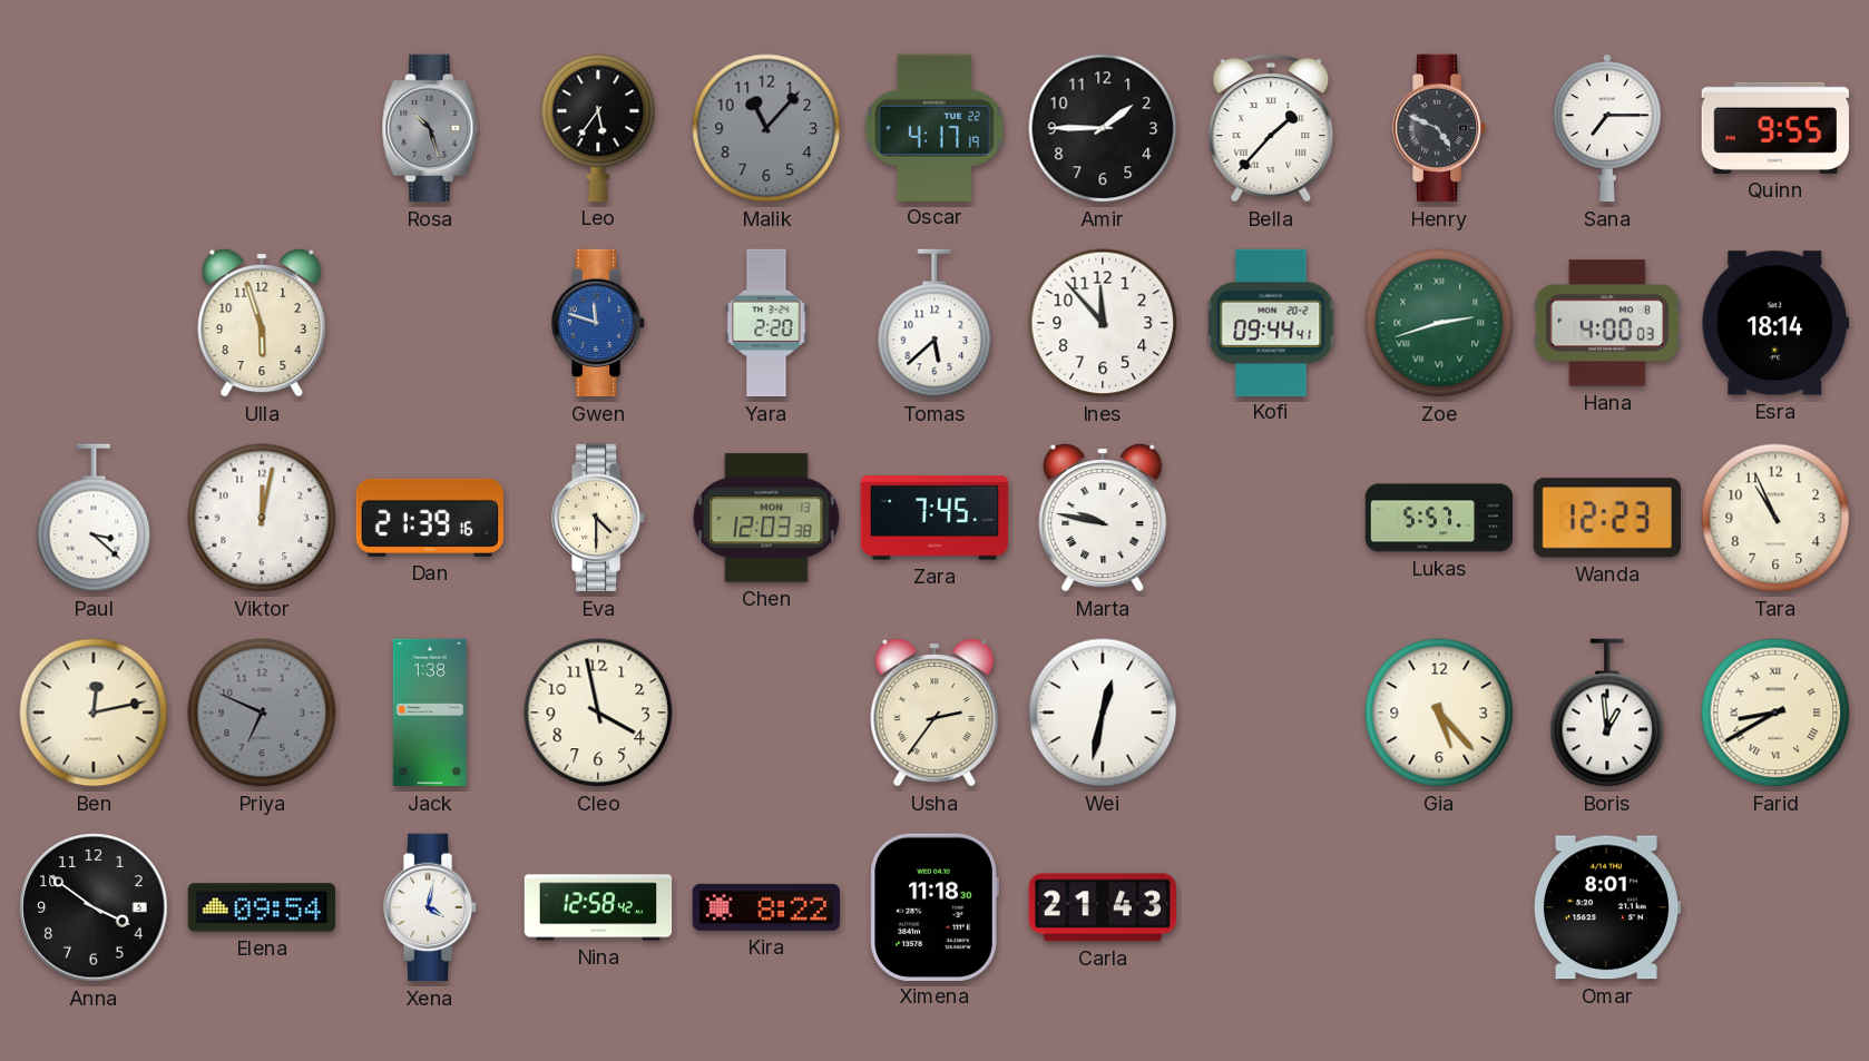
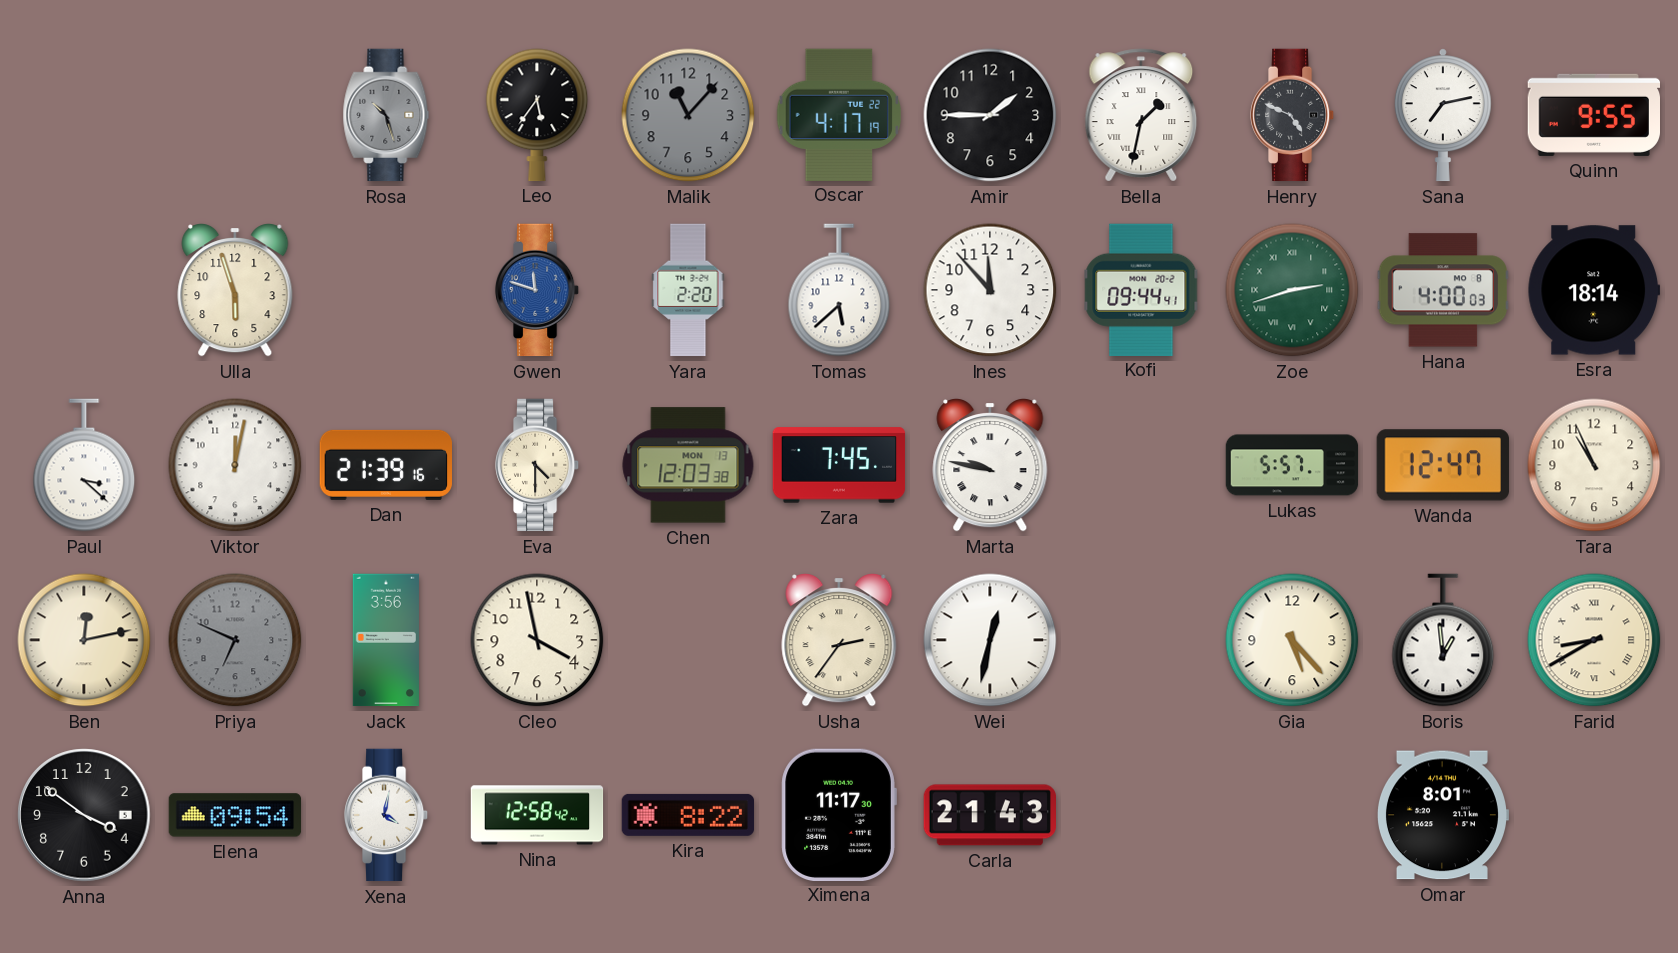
Bella: 1:37 -> 1:32 (1141, 115)
Sana: 7:15 -> 7:13 (1443, 115)
Wanda: 12:23 -> 12:47 (1443, 465)
Jack: 1:38 -> 3:56 (386, 640)
Ximena: 11:18 -> 11:17 (839, 814)
